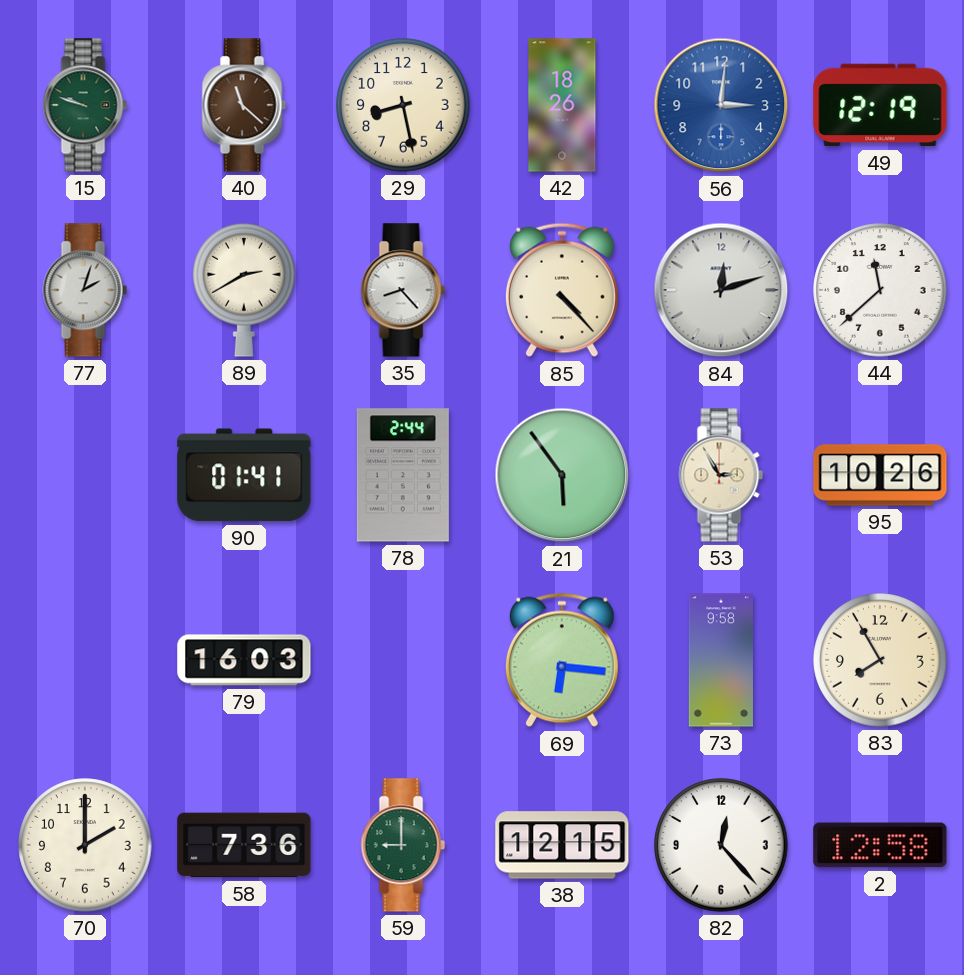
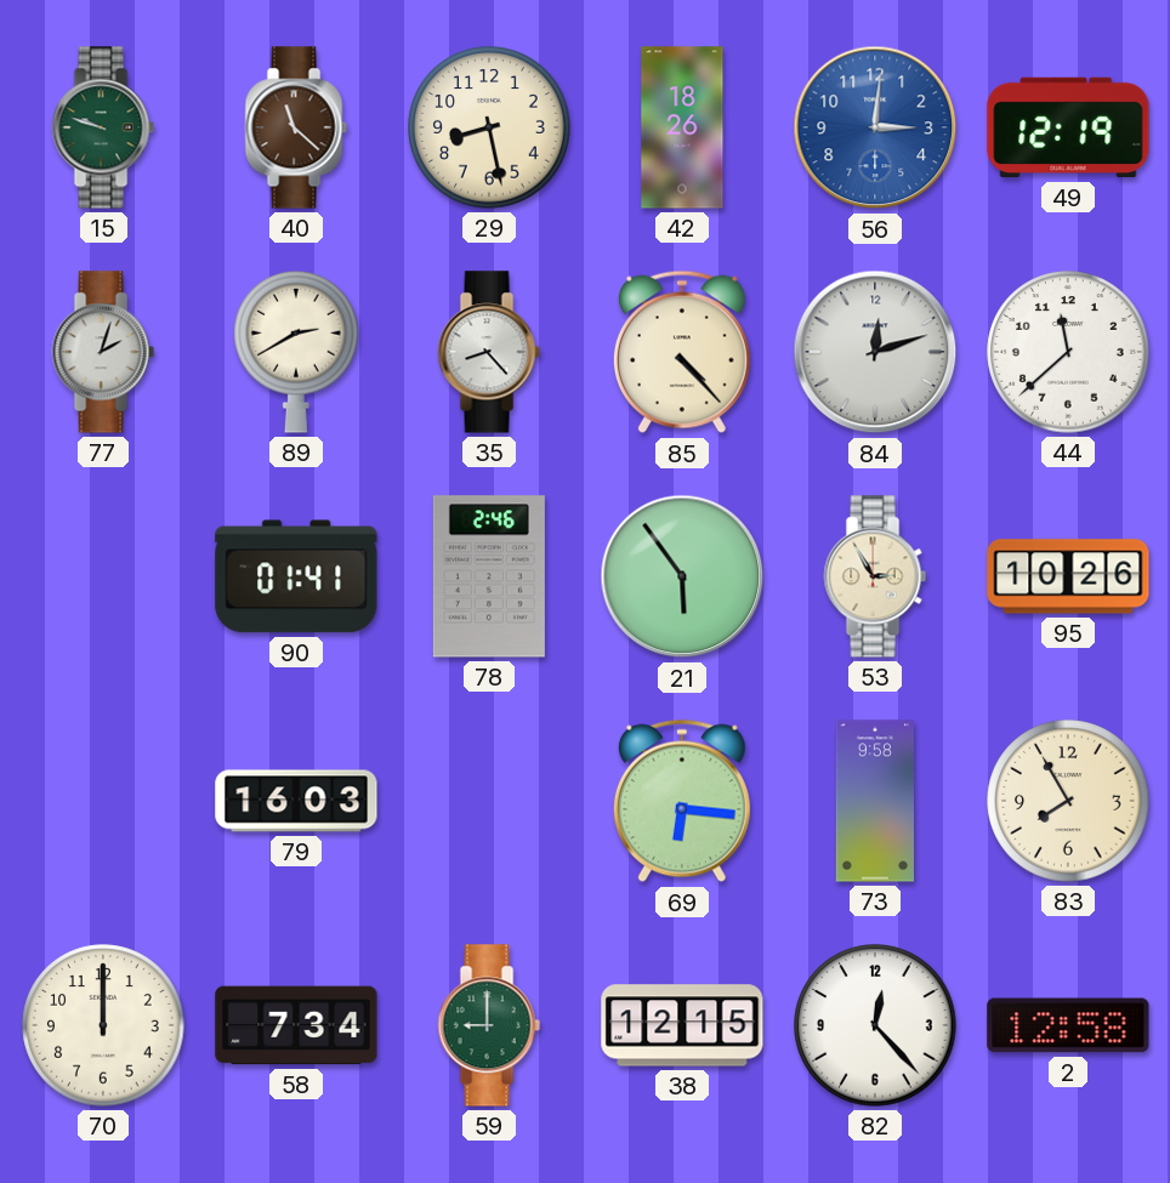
78: 2:44 -> 2:46 (489, 576)
70: 2:00 -> 12:00 (103, 1025)
58: 7:36 -> 7:34 (296, 1025)
